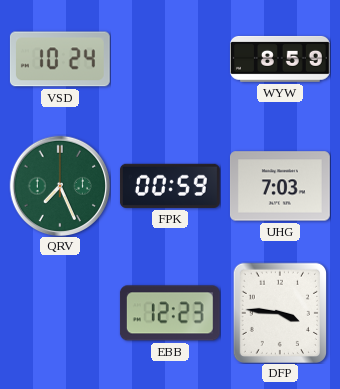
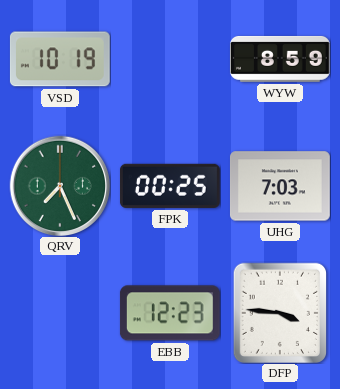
VSD: 10:24 -> 10:19 (60, 59)
FPK: 00:59 -> 00:25 (170, 186)
